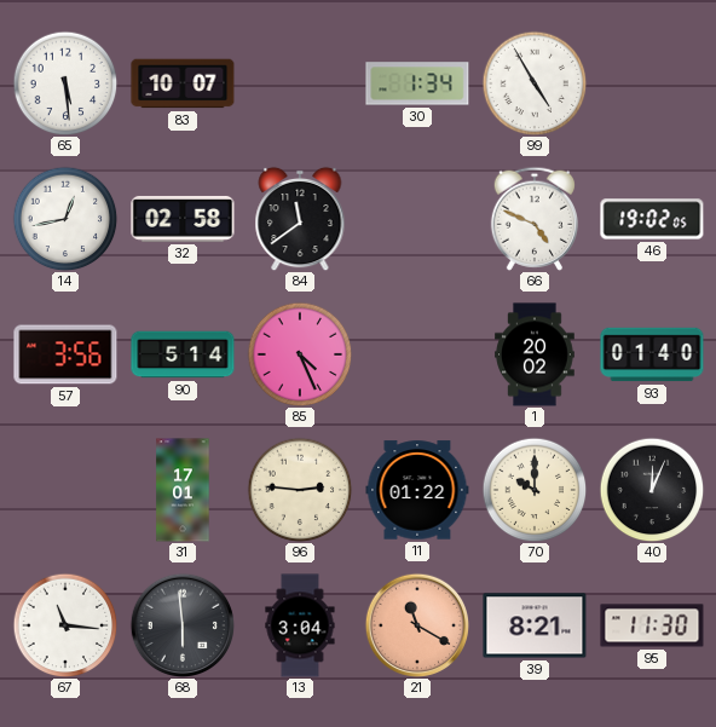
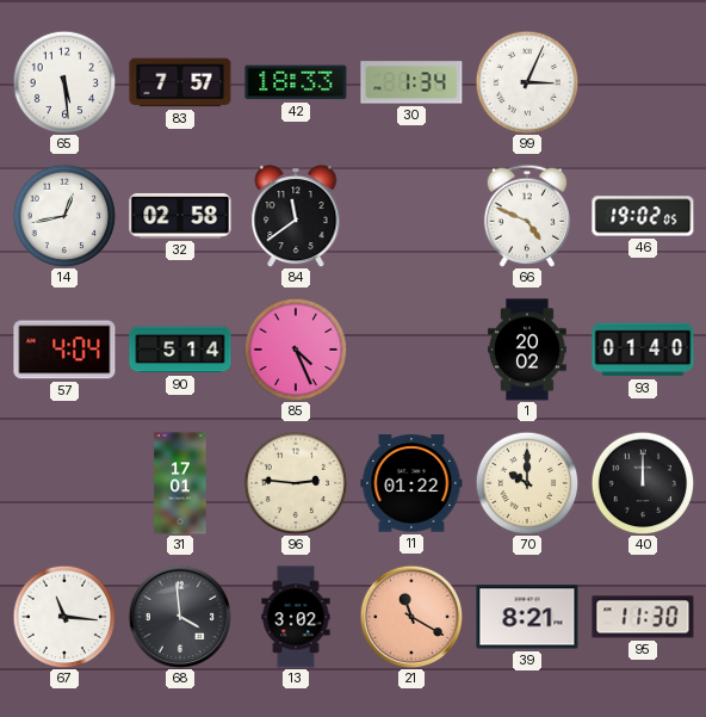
83: 10:07 -> 7:57 (180, 82)
42: none -> 18:33 (296, 82)
99: 4:55 -> 3:04 (527, 82)
57: 3:56 -> 4:04 (64, 350)
40: 12:04 -> 12:00 (643, 483)
68: 5:59 -> 3:59 (180, 617)
13: 3:04 -> 3:02 (296, 617)
